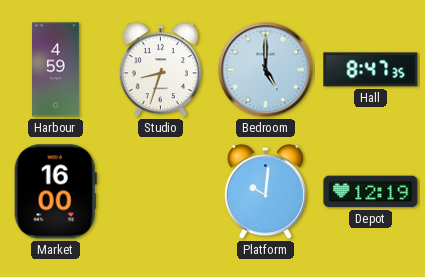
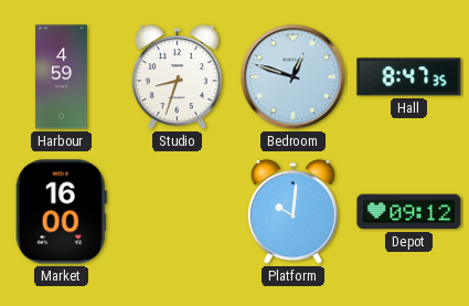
Bedroom: 5:00 -> 12:48 (294, 77)
Depot: 12:19 -> 09:12 (409, 212)
